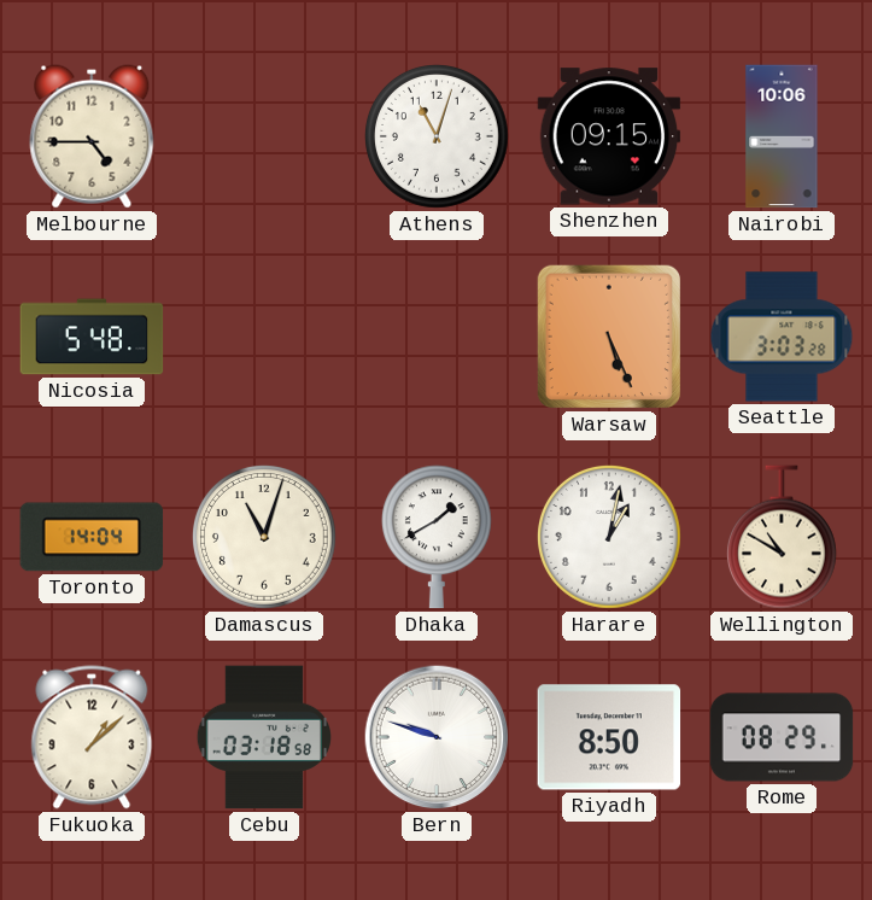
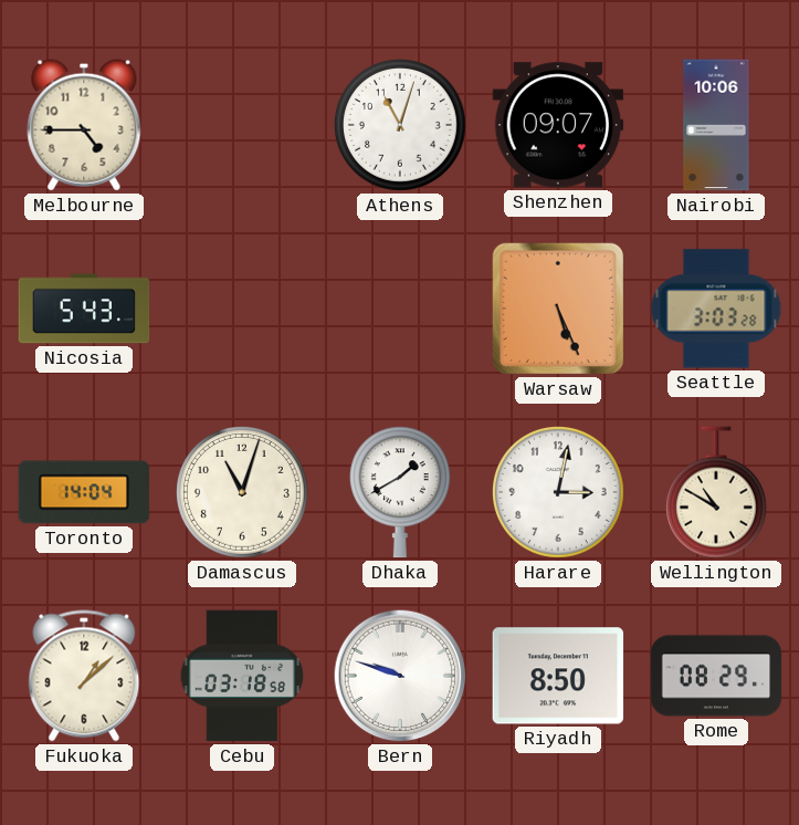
Shenzhen: 09:15 -> 09:07 (558, 125)
Nicosia: 5:48 -> 5:43 (84, 309)
Harare: 1:02 -> 3:02 (559, 493)
